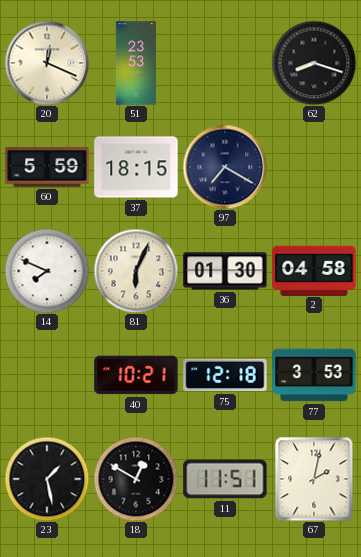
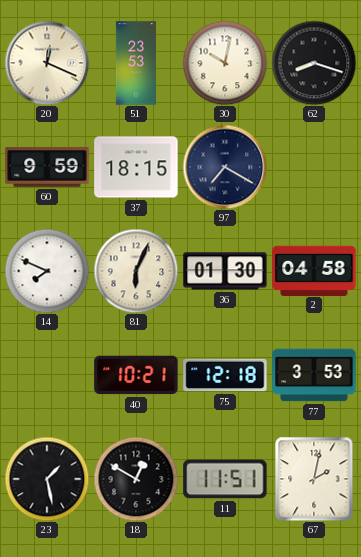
30: none -> 10:02 (225, 63)
60: 5:59 -> 9:59 (47, 167)
